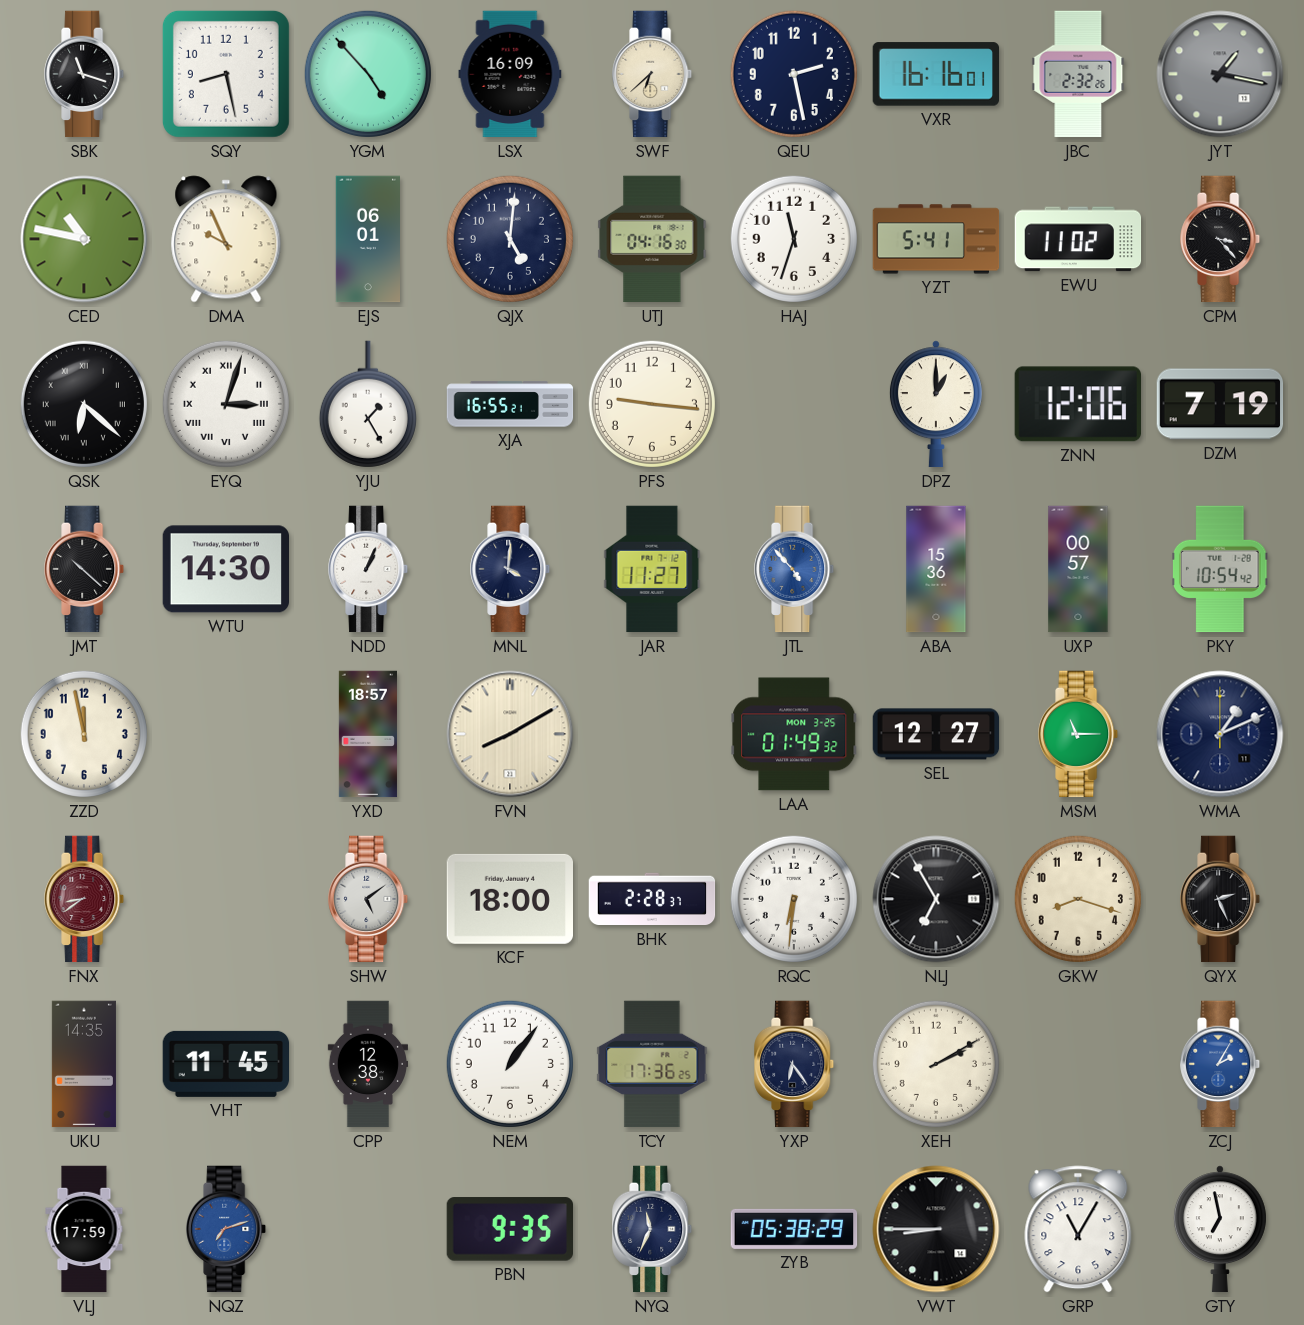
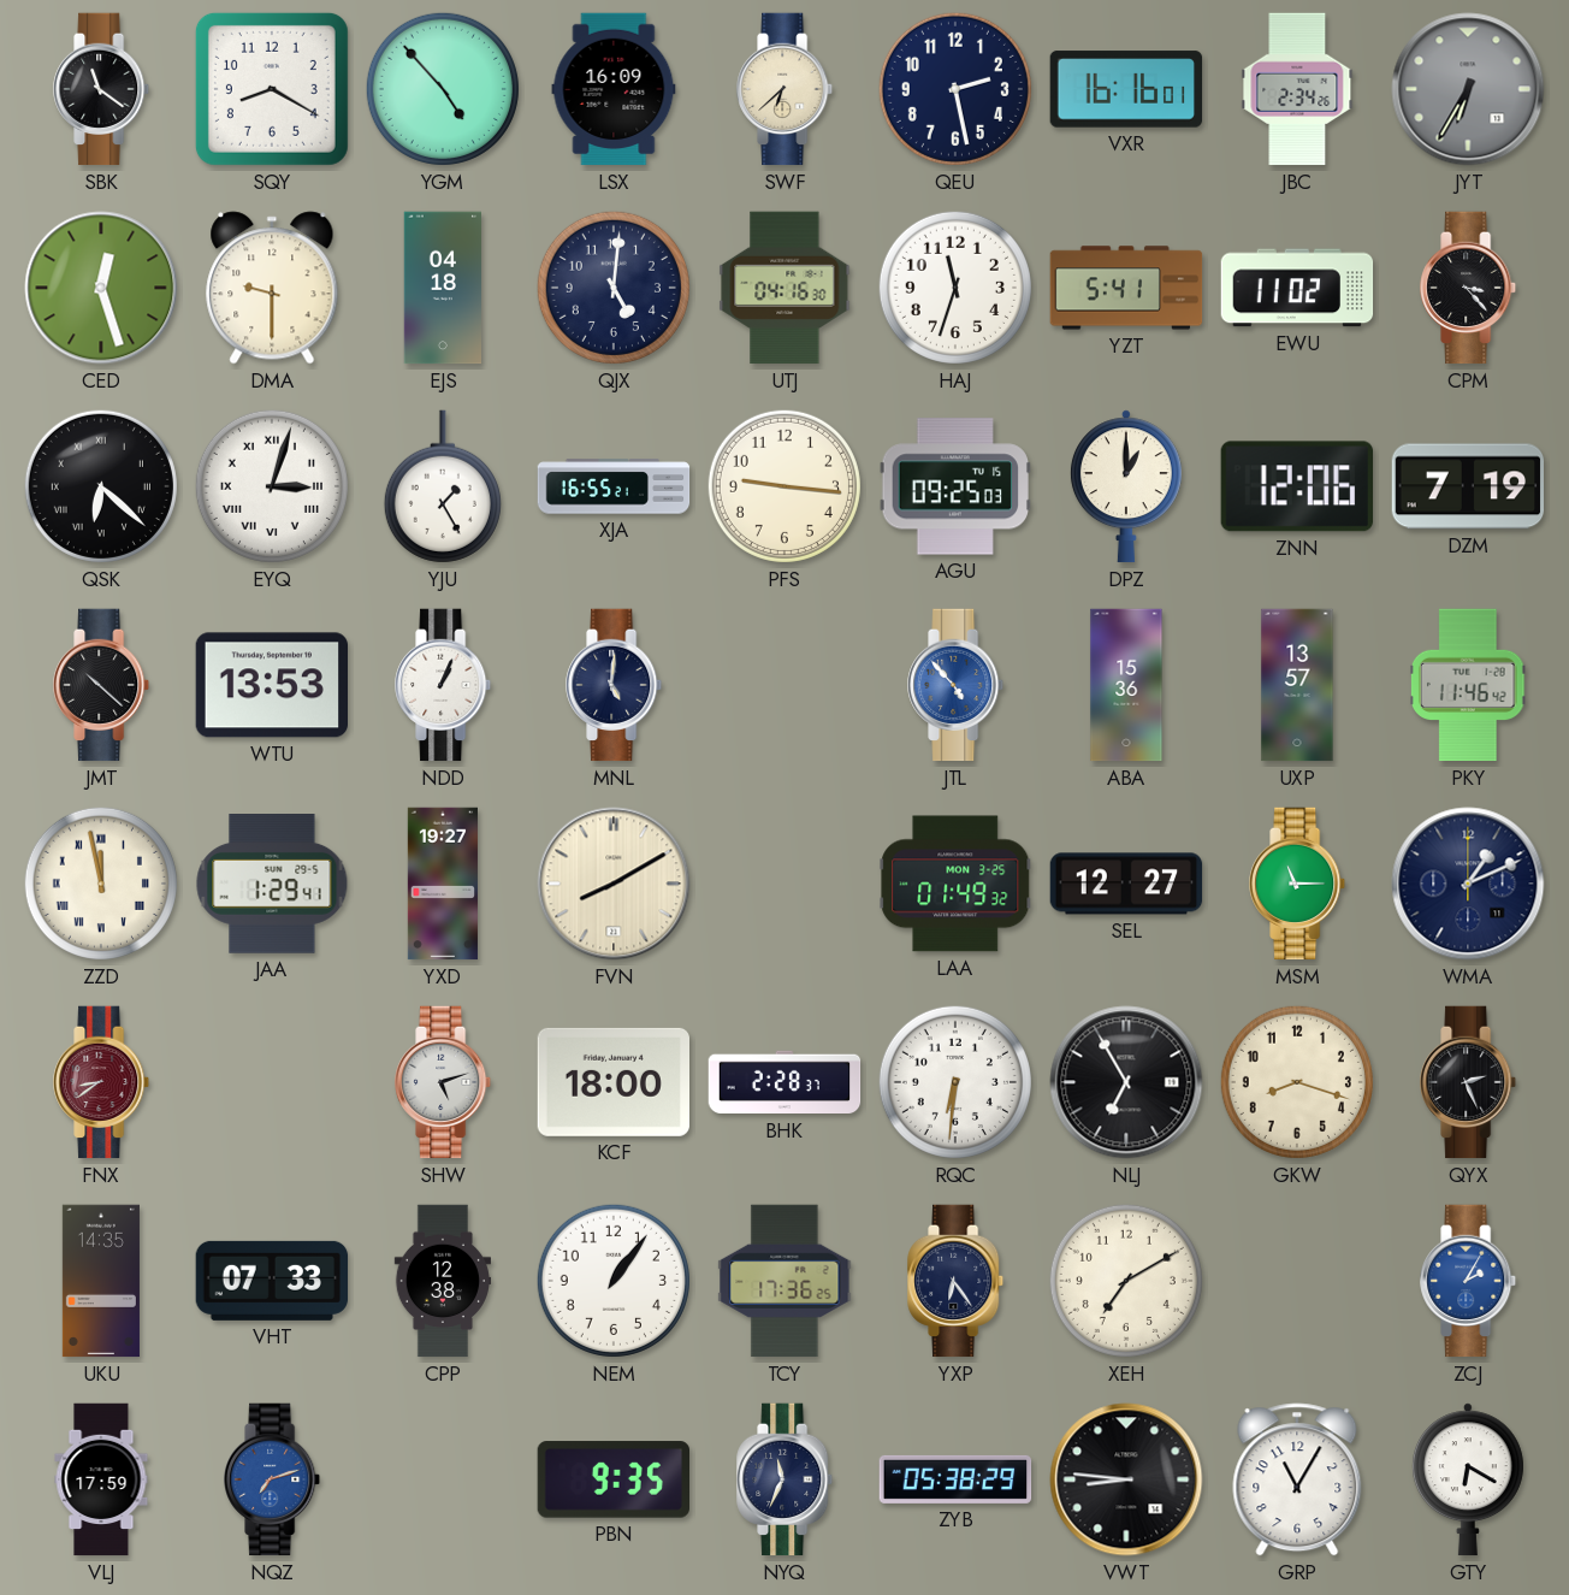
SBK: 11:18 -> 11:21 (102, 89)
SQY: 8:28 -> 8:20 (272, 89)
JBC: 2:32 -> 2:34 (1297, 89)
JYT: 1:17 -> 6:35 (1468, 89)
CED: 10:47 -> 12:27 (101, 288)
DMA: 9:56 -> 9:30 (272, 288)
EJS: 06:01 -> 04:18 (442, 288)
AGU: none -> 09:25 (954, 486)
WTU: 14:30 -> 13:53 (271, 685)
MNL: 4:01 -> 5:01 (615, 685)
JAR: 11:27 -> none (652, 569)
UXP: 00:57 -> 13:57 (1297, 685)
PKY: 10:54 -> 11:46 (1469, 685)
ZZD numerals: Arabic -> Roman (101, 884)
JAA: none -> 1:29 (272, 885)
YXD: 18:57 -> 19:27 (443, 884)
SHW: 5:09 -> 5:12 (444, 1082)
VHT: 11:45 -> 07:33 (272, 1281)
XEH: 2:10 -> 7:10 (1126, 1281)
VWT: 8:45 -> 8:46 (1126, 1479)
GTY: 6:58 -> 6:20 (1468, 1479)
